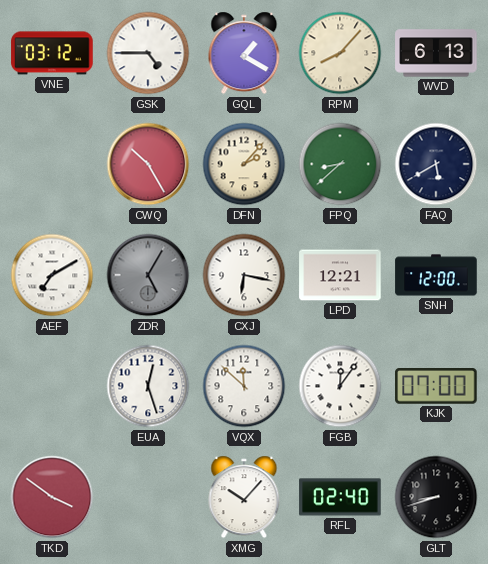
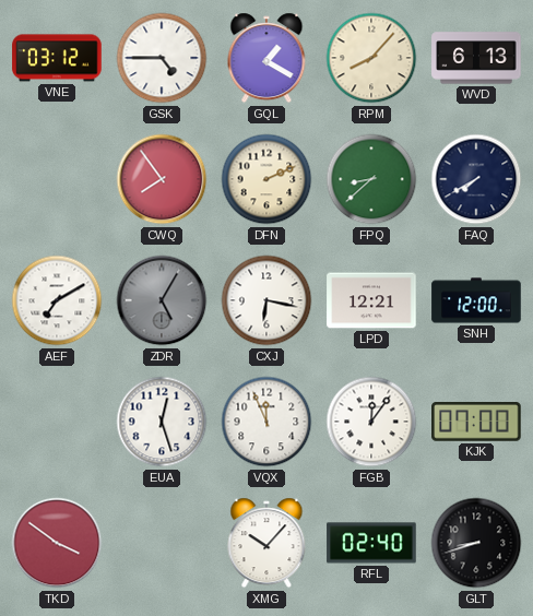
CWQ: 10:25 -> 7:54 (162, 179)
DFN: 2:07 -> 2:11 (266, 179)
FAQ: 5:40 -> 7:40 (476, 179)
VQX: 11:52 -> 11:56 (266, 422)
